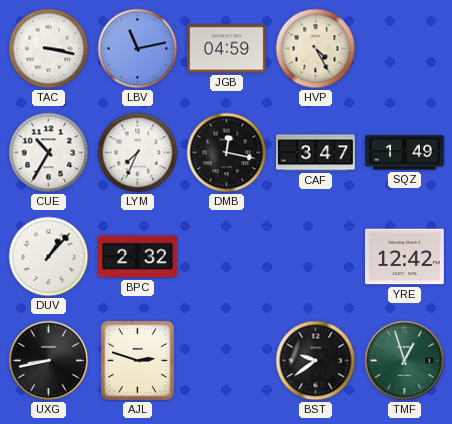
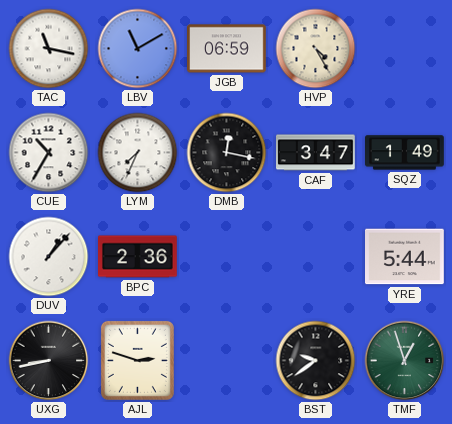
TAC: 3:17 -> 11:17 (49, 49)
LBV: 11:13 -> 11:10 (138, 49)
JGB: 04:59 -> 06:59 (227, 49)
BPC: 2:32 -> 2:36 (138, 257)
YRE: 12:42 -> 5:44 (405, 257)
